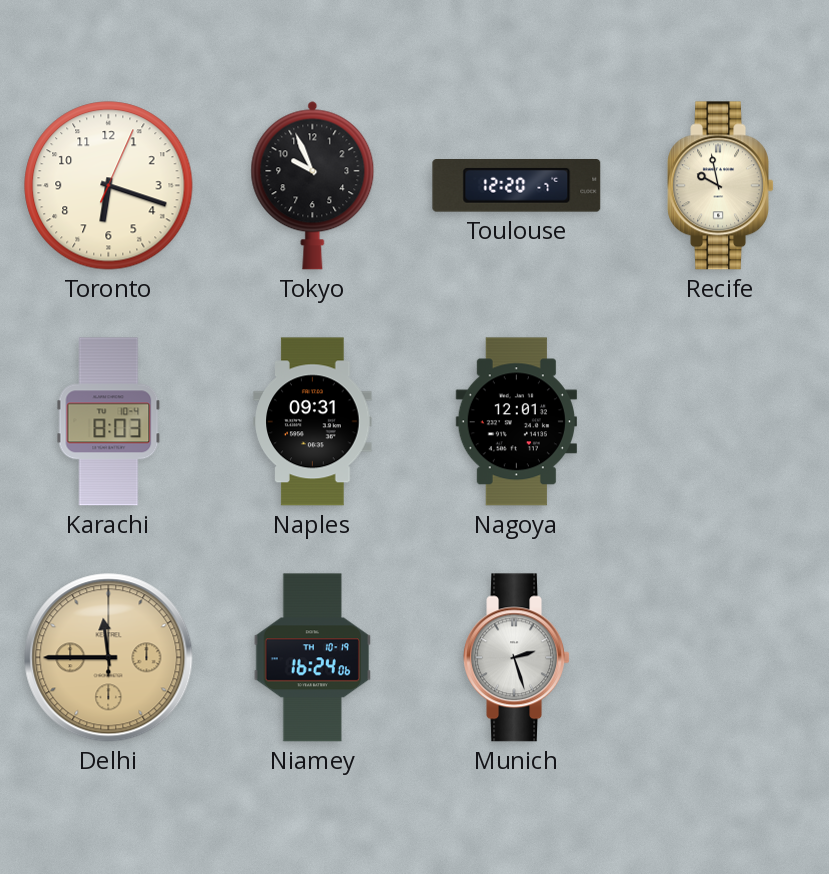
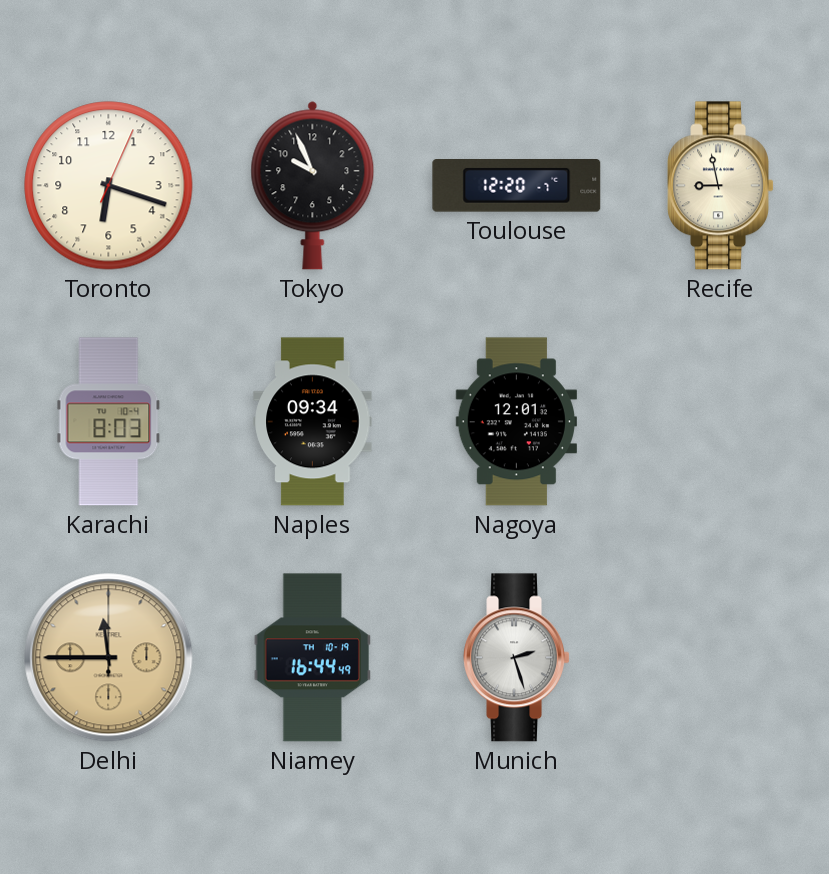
Recife: 9:58 -> 8:58 (720, 186)
Naples: 09:31 -> 09:34 (313, 422)
Niamey: 16:24 -> 16:44 (313, 658)
